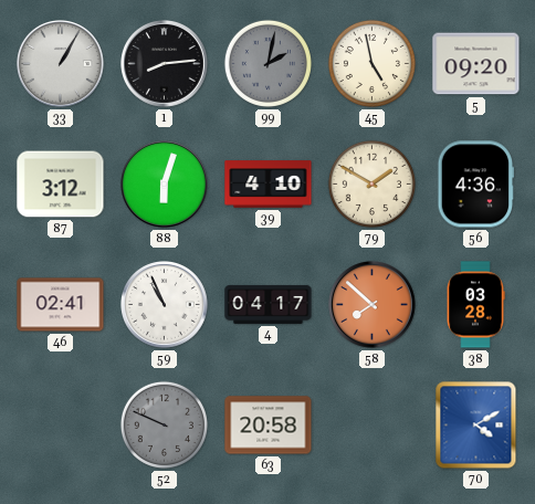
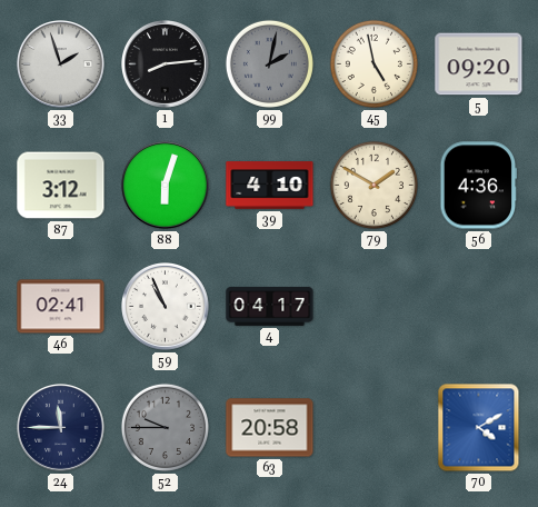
33: 1:05 -> 1:57 (61, 64)
58: 7:52 -> none (373, 305)
38: 03:28 -> none (475, 305)
24: none -> 11:45 (61, 428)
52: 9:49 -> 9:45 (165, 427)
